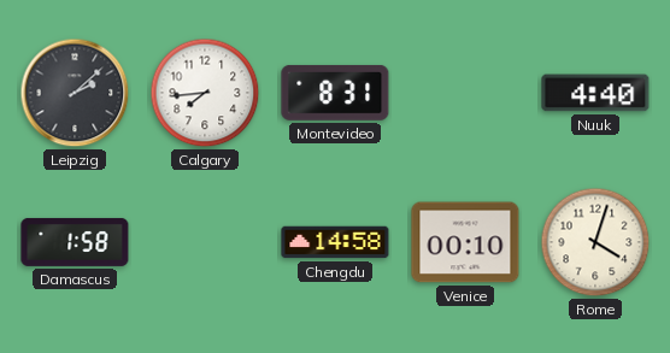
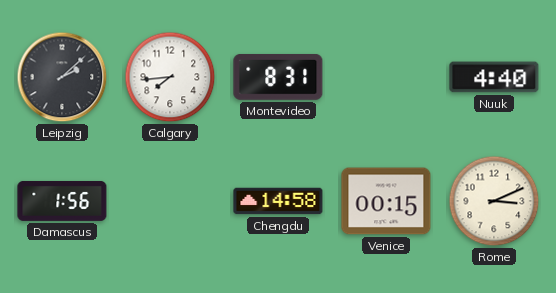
Damascus: 1:58 -> 1:56 (62, 201)
Venice: 00:10 -> 00:15 (386, 201)
Rome: 4:03 -> 3:11 (494, 201)
